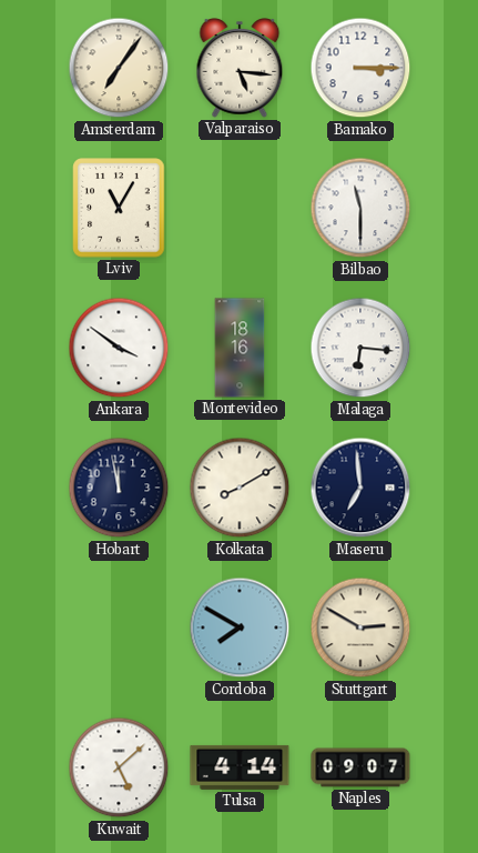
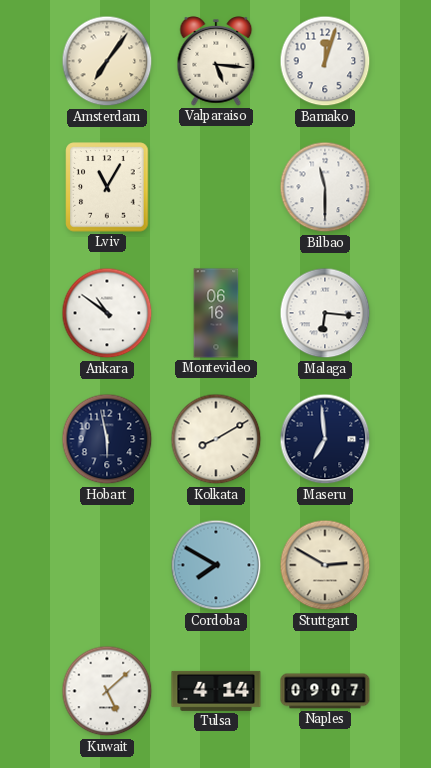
Bamako: 3:15 -> 12:03 (325, 61)
Ankara: 3:51 -> 10:51 (107, 313)
Montevideo: 18:16 -> 06:16 (216, 313)
Hobart: 11:58 -> 5:58 (107, 439)
